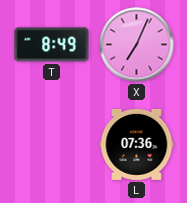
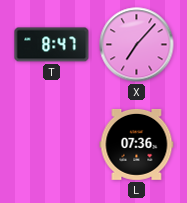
T: 8:49 -> 8:47 (52, 45)
X: 7:04 -> 7:07 (137, 45)
